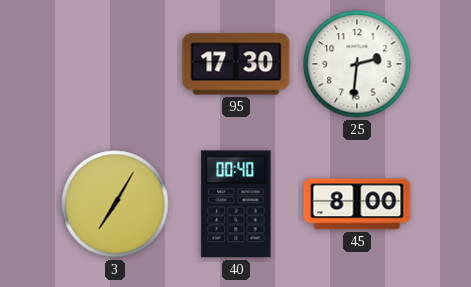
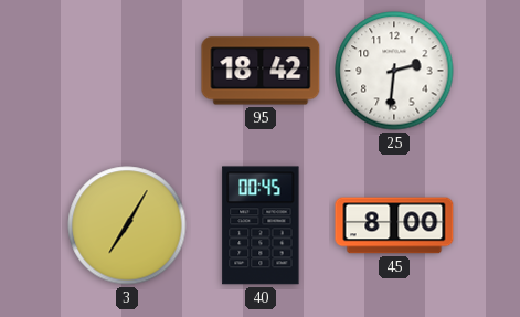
95: 17:30 -> 18:42 (261, 71)
40: 00:40 -> 00:45 (261, 225)
